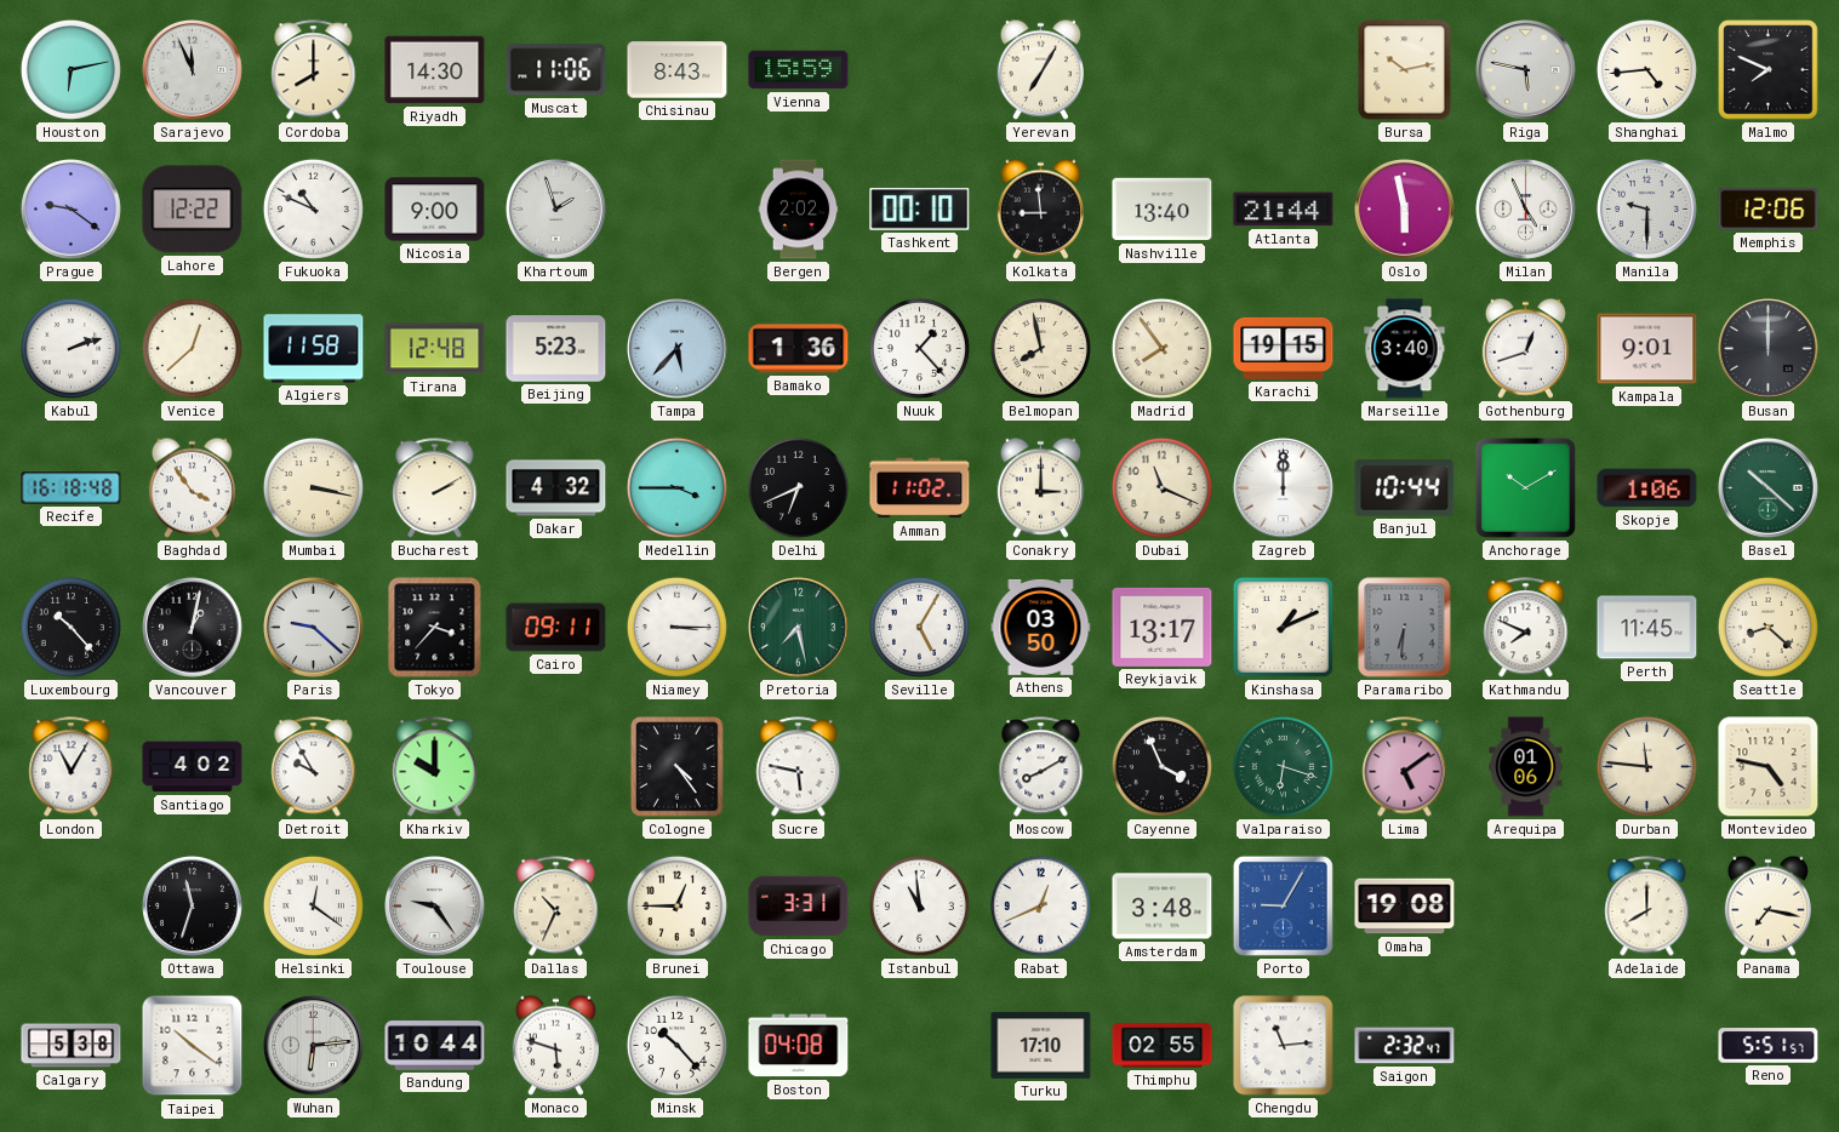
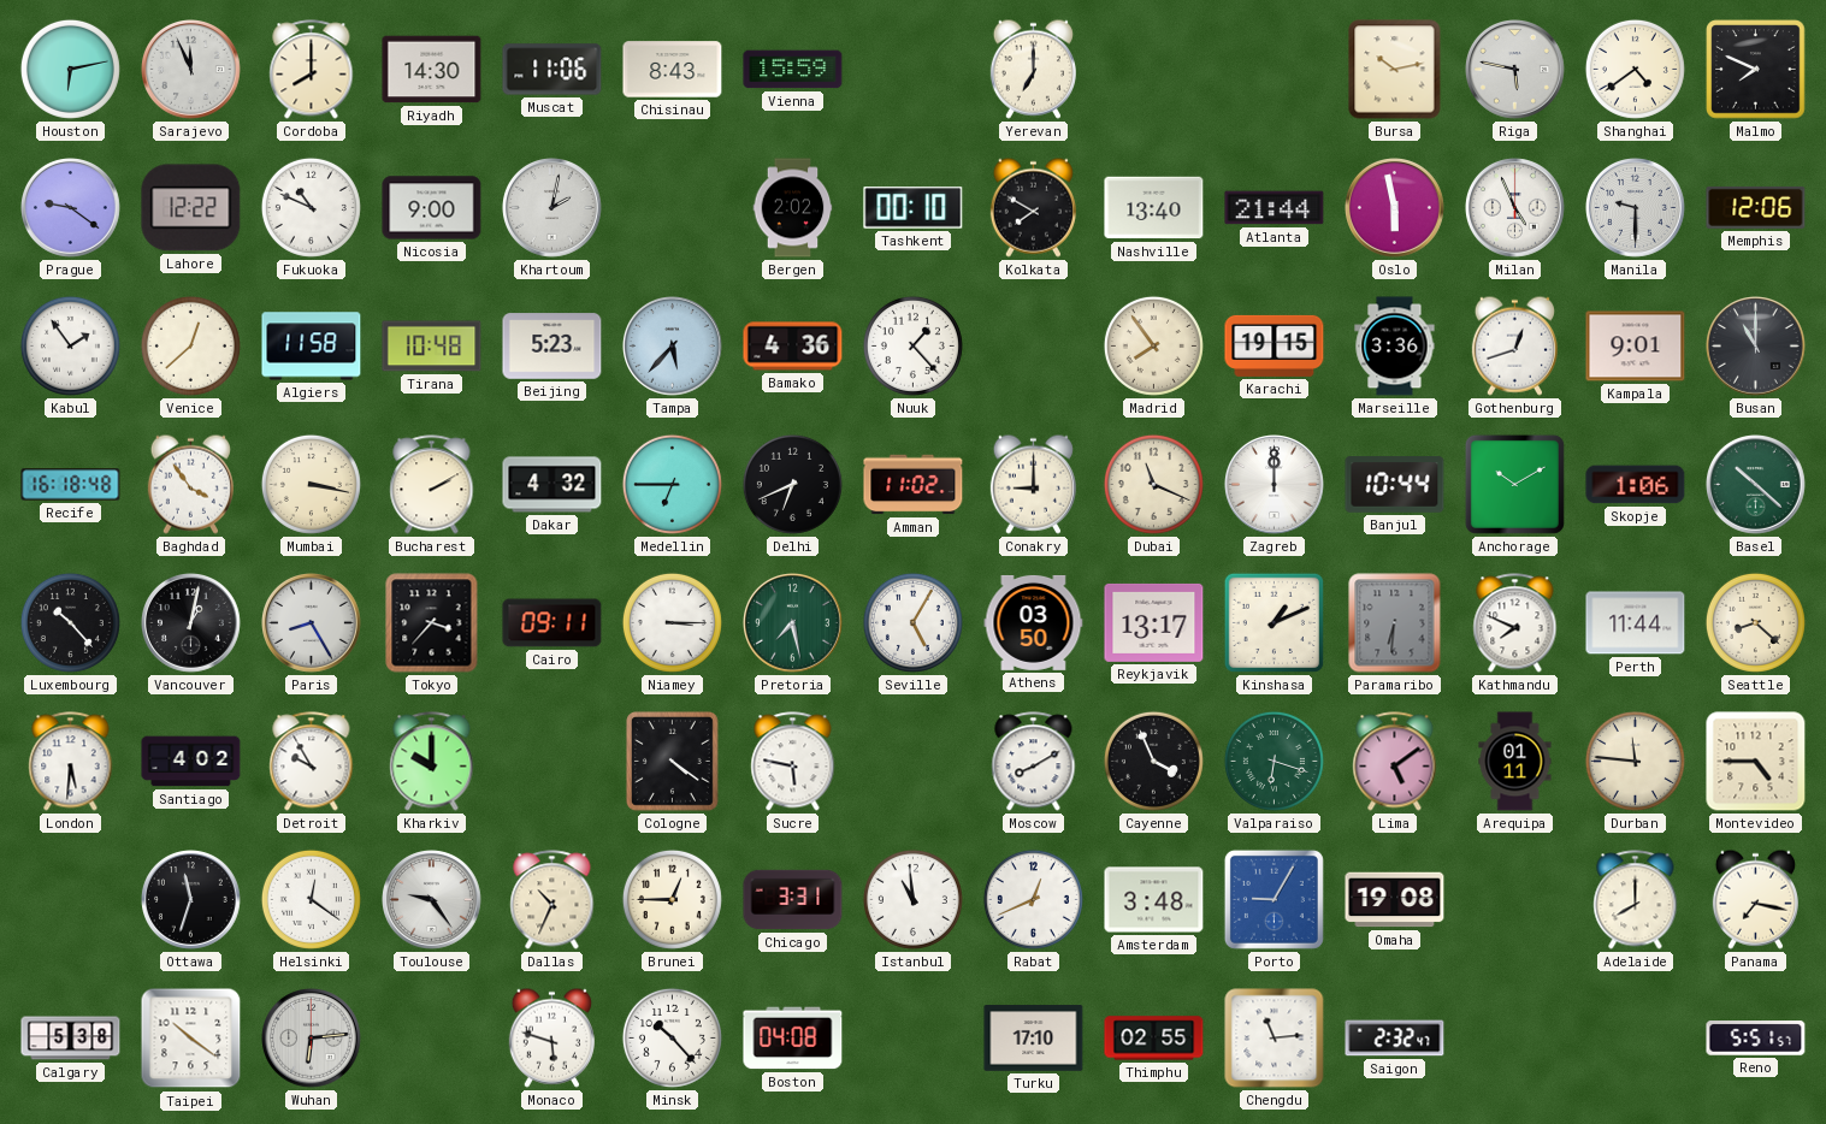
Yerevan: 7:05 -> 7:00 (1033, 69)
Shanghai: 4:44 -> 4:39 (1635, 69)
Khartoum: 1:57 -> 2:02 (552, 208)
Kolkata: 8:59 -> 7:50 (1033, 207)
Kabul: 2:12 -> 1:54 (70, 345)
Tirana: 12:48 -> 10:48 (432, 347)
Bamako: 1:36 -> 4:36 (793, 347)
Belmopan: 7:58 -> none (1040, 348)
Marseille: 3:40 -> 3:36 (1395, 347)
Busan: 12:00 -> 11:00 (1756, 347)
Medellin: 3:45 -> 6:45 (672, 484)
Conakry: 3:00 -> 9:00 (1033, 484)
Paris: 9:22 -> 8:25 (312, 623)
Perth: 11:45 -> 11:44 (1636, 623)
London: 11:05 -> 5:31 (71, 762)
Cologne: 4:24 -> 4:21 (673, 762)
Arequipa: 01:06 -> 01:11 (1515, 762)
Montevideo: 4:47 -> 4:45 (1756, 762)
Bandung: 10:44 -> none (435, 1046)
